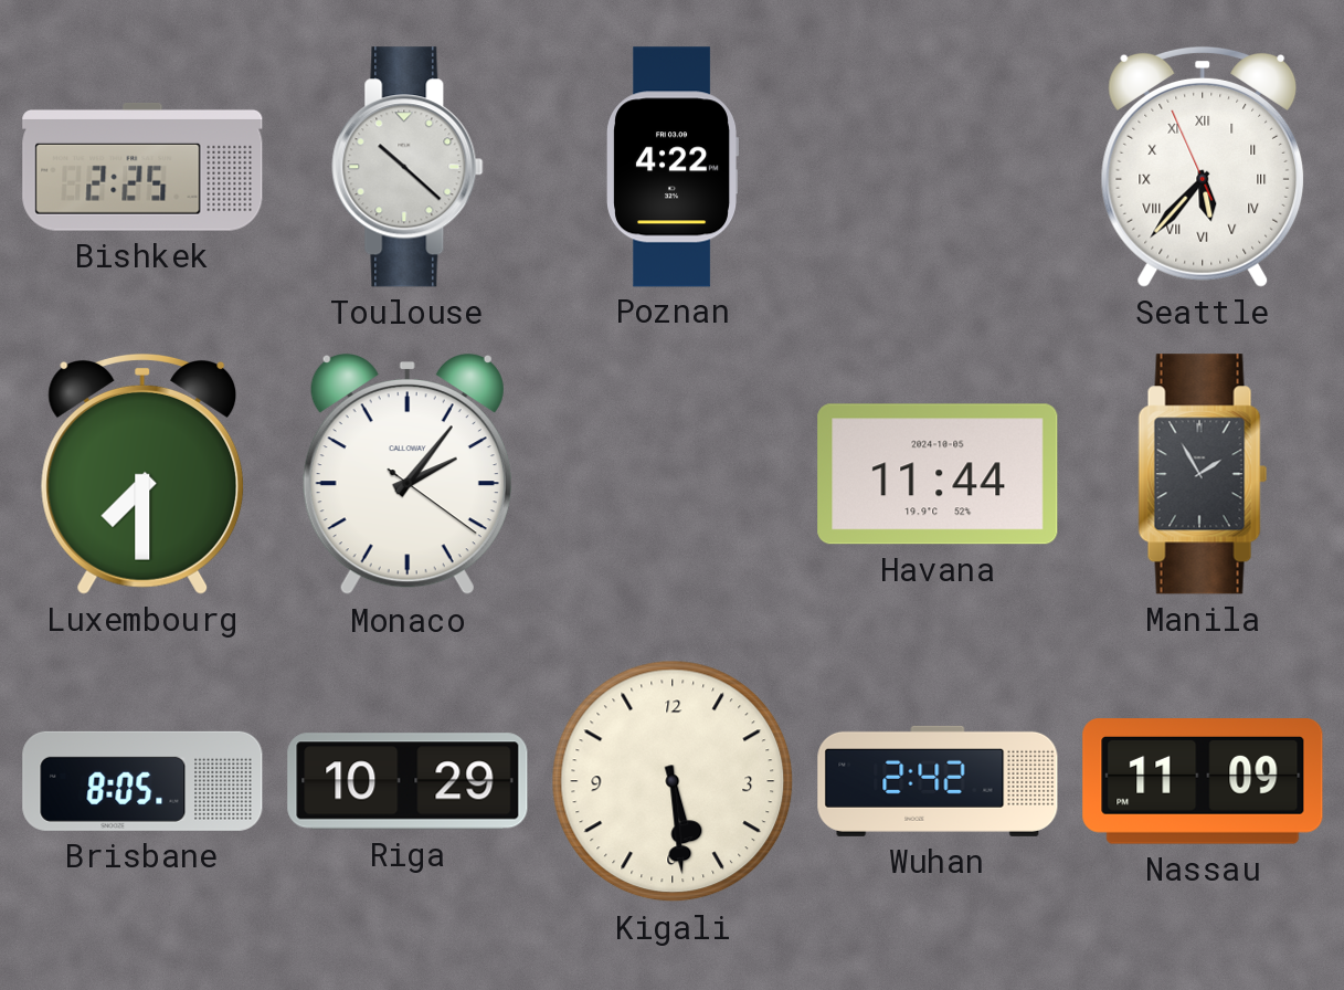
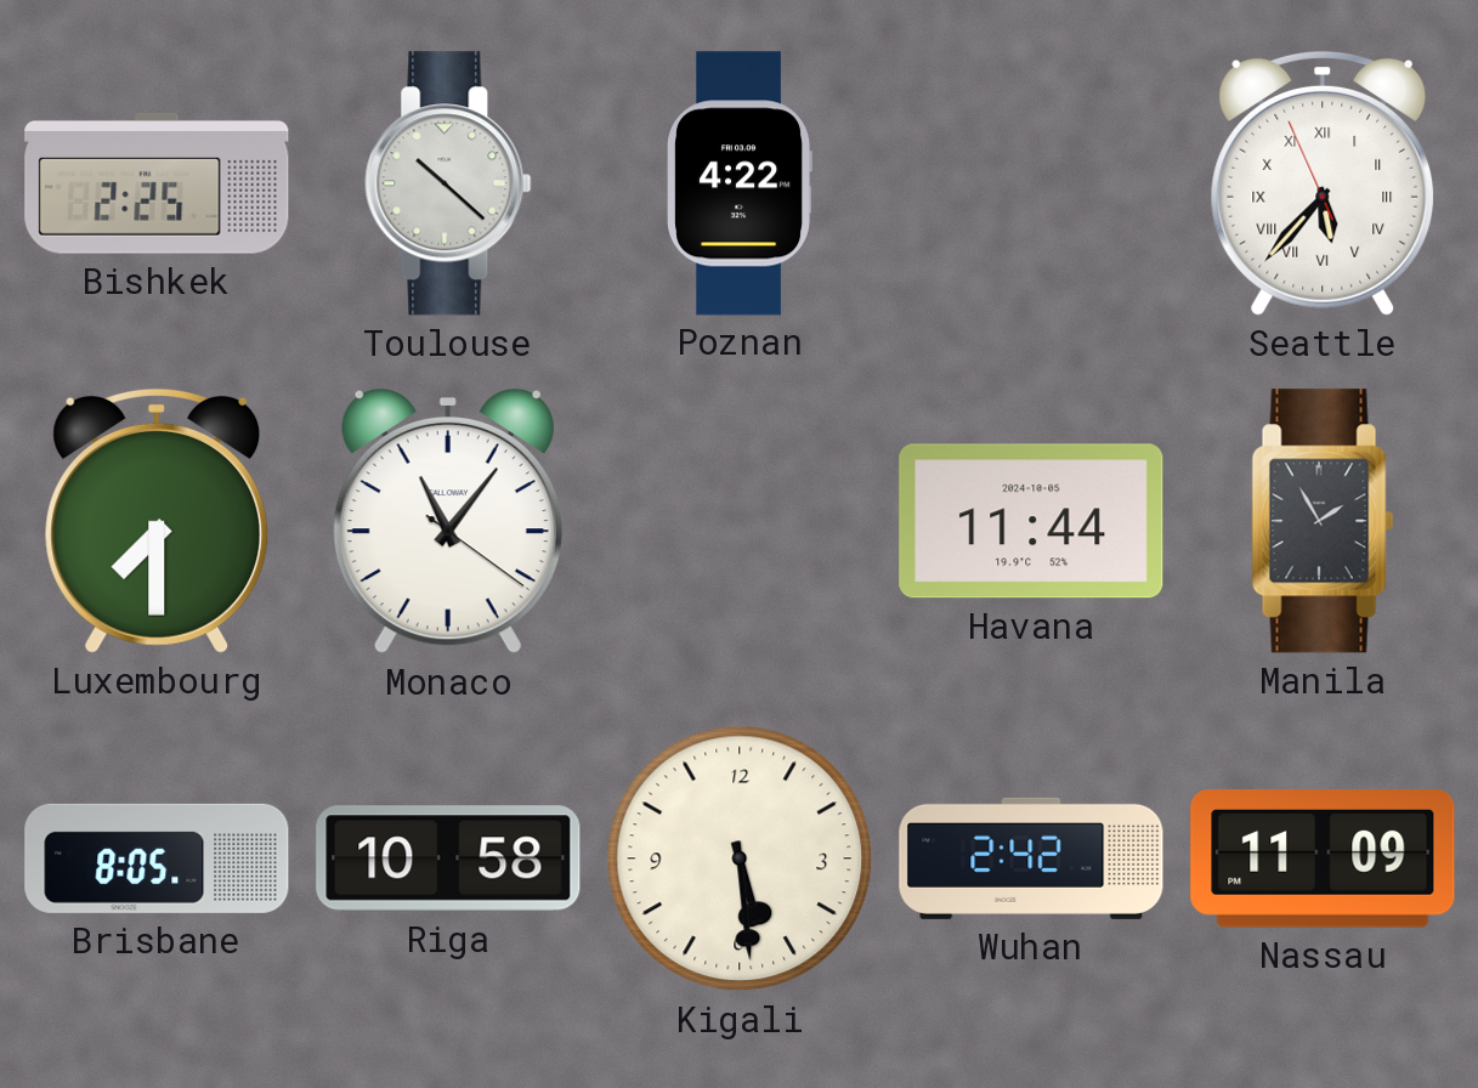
Monaco: 2:06 -> 11:06 (448, 521)
Riga: 10:29 -> 10:58 (448, 858)
